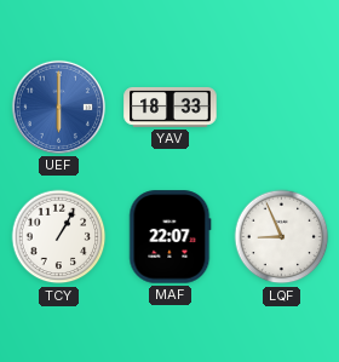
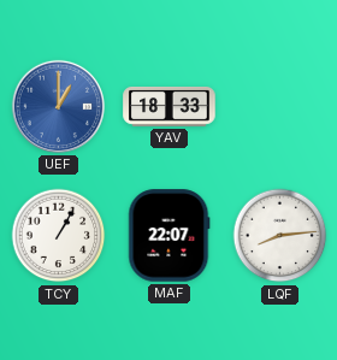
UEF: 6:00 -> 1:00 (58, 106)
LQF: 8:56 -> 8:14 (280, 236)
